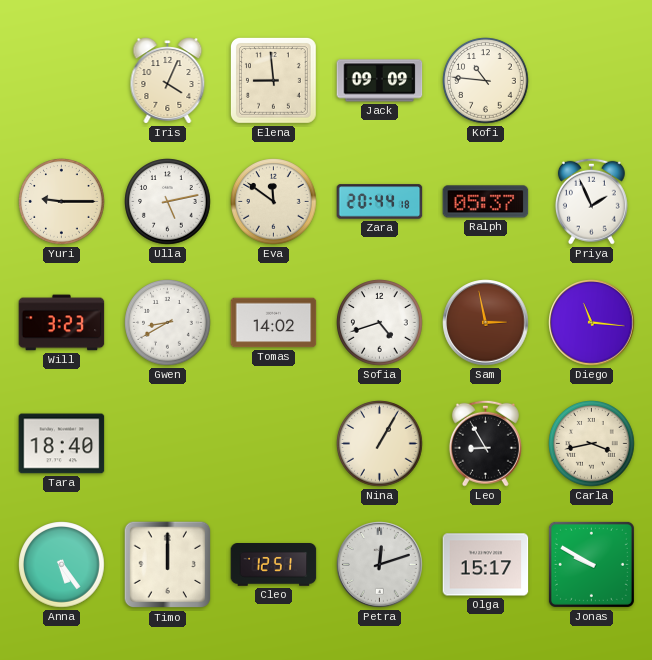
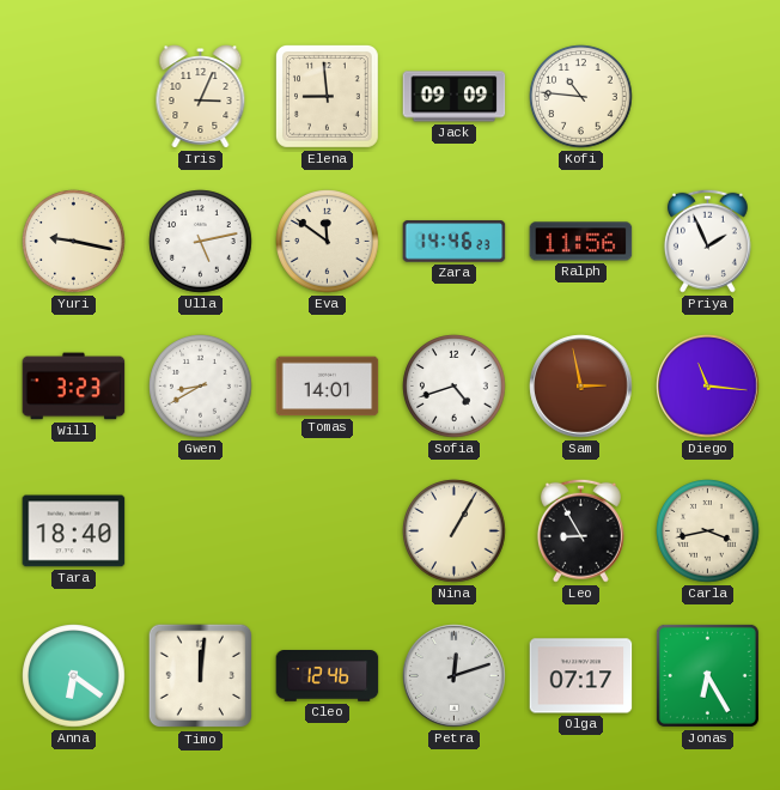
Iris: 4:04 -> 3:04 (201, 97)
Yuri: 9:15 -> 9:17 (74, 242)
Zara: 20:44 -> 14:46 (455, 242)
Ralph: 05:37 -> 11:56 (581, 242)
Tomas: 14:02 -> 14:01 (328, 387)
Anna: 5:24 -> 6:21 (74, 676)
Timo: 12:00 -> 12:01 (201, 676)
Cleo: 12:51 -> 12:46 (328, 676)
Olga: 15:17 -> 07:17 (581, 676)
Jonas: 9:50 -> 6:25 (707, 675)
